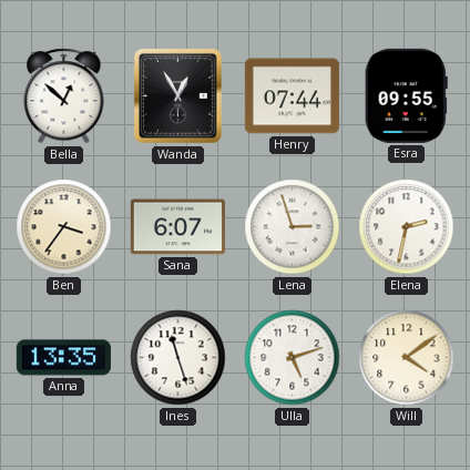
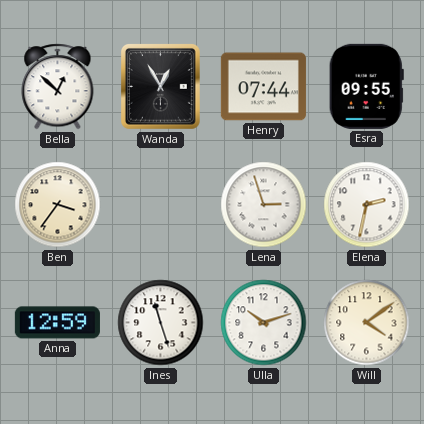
Sana: 6:07 -> none (177, 227)
Anna: 13:35 -> 12:59 (57, 323)
Ulla: 5:12 -> 10:12 (264, 323)
